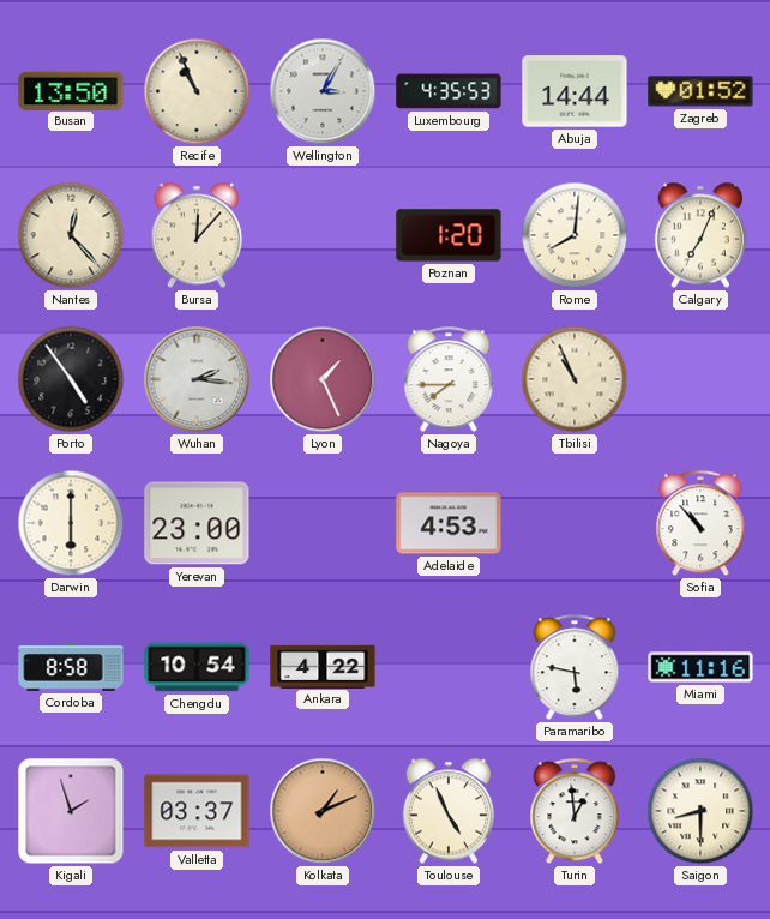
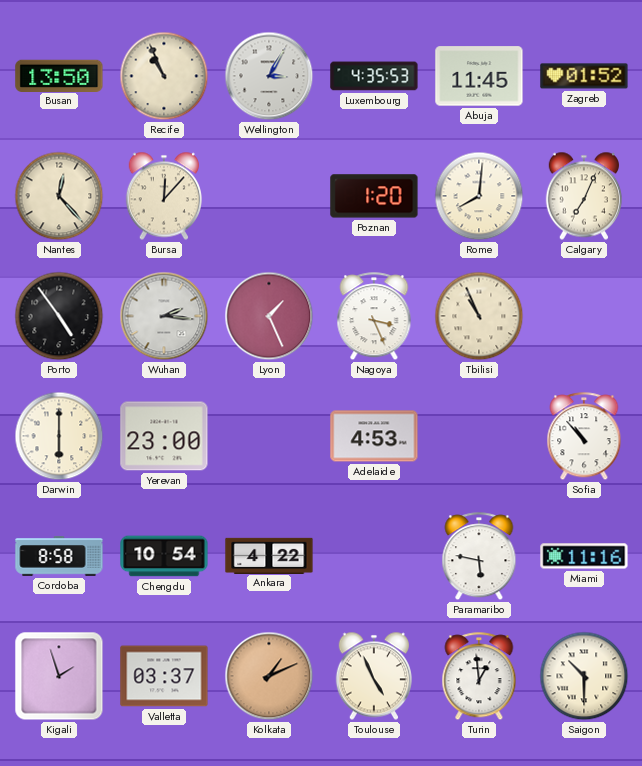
Abuja: 14:44 -> 11:45 (479, 76)
Nagoya: 7:45 -> 3:26 (374, 317)
Saigon: 8:30 -> 10:30 (584, 676)
